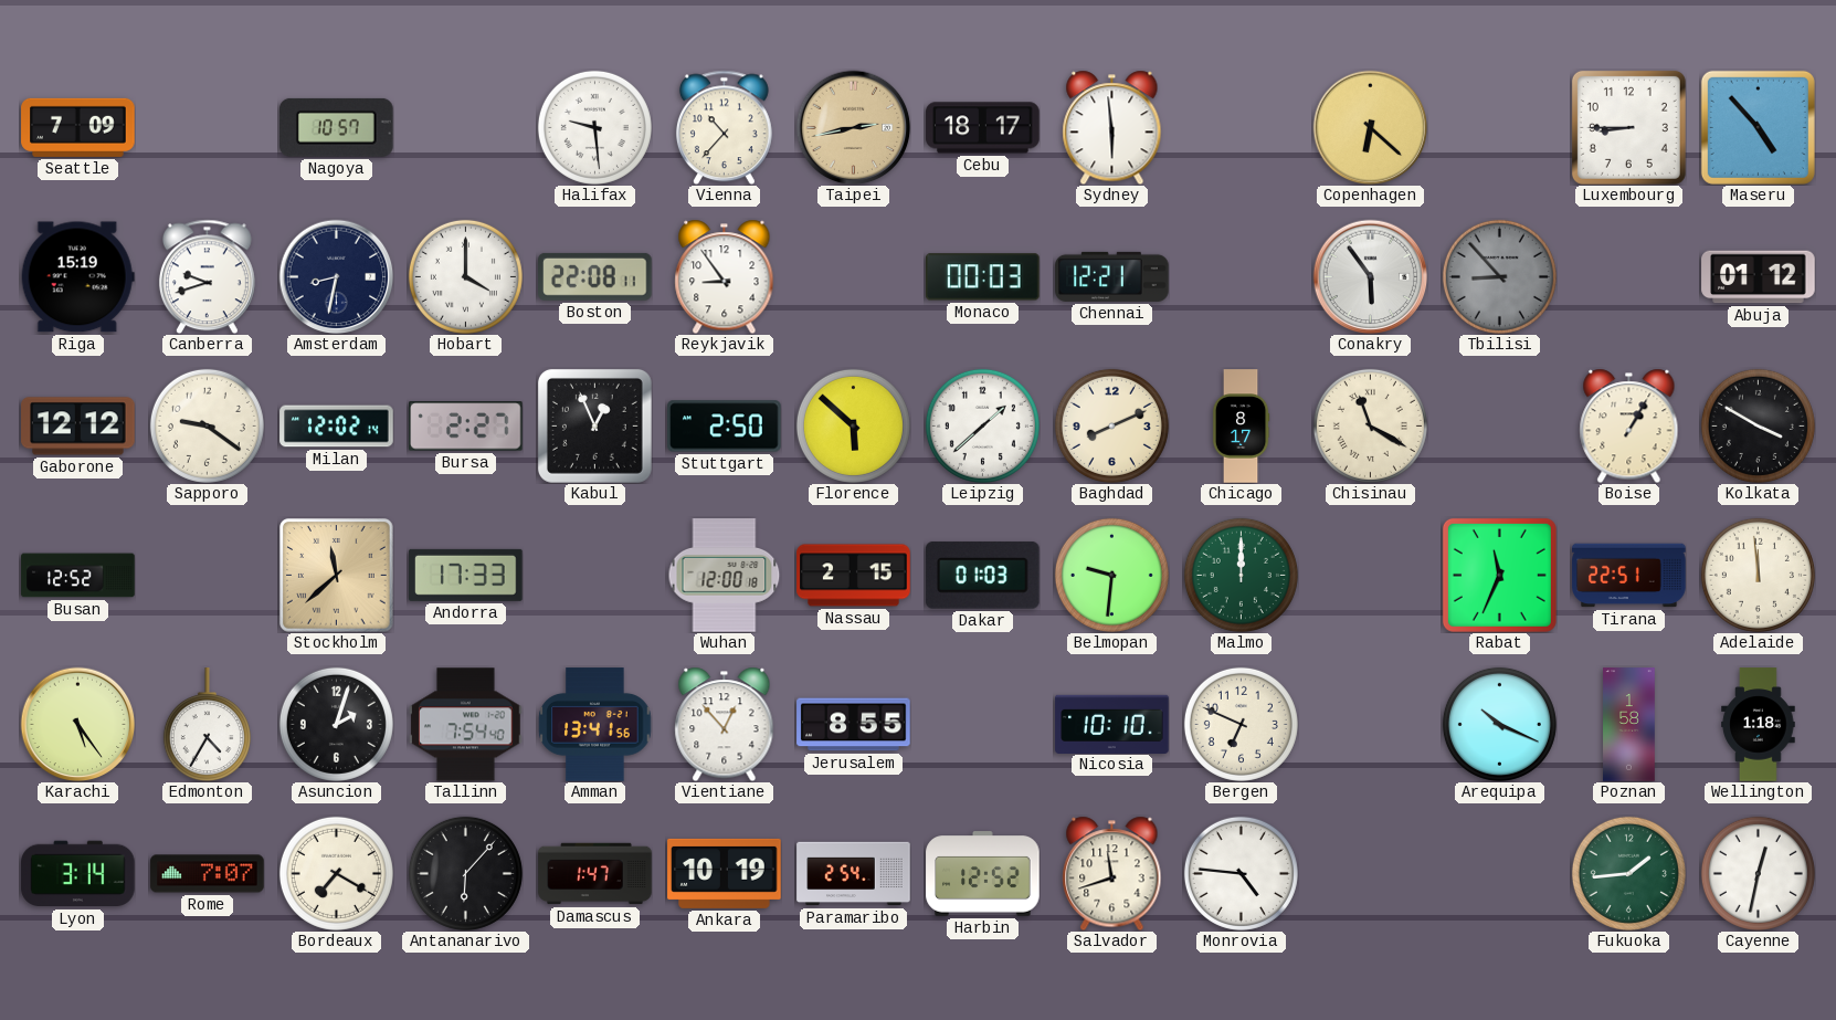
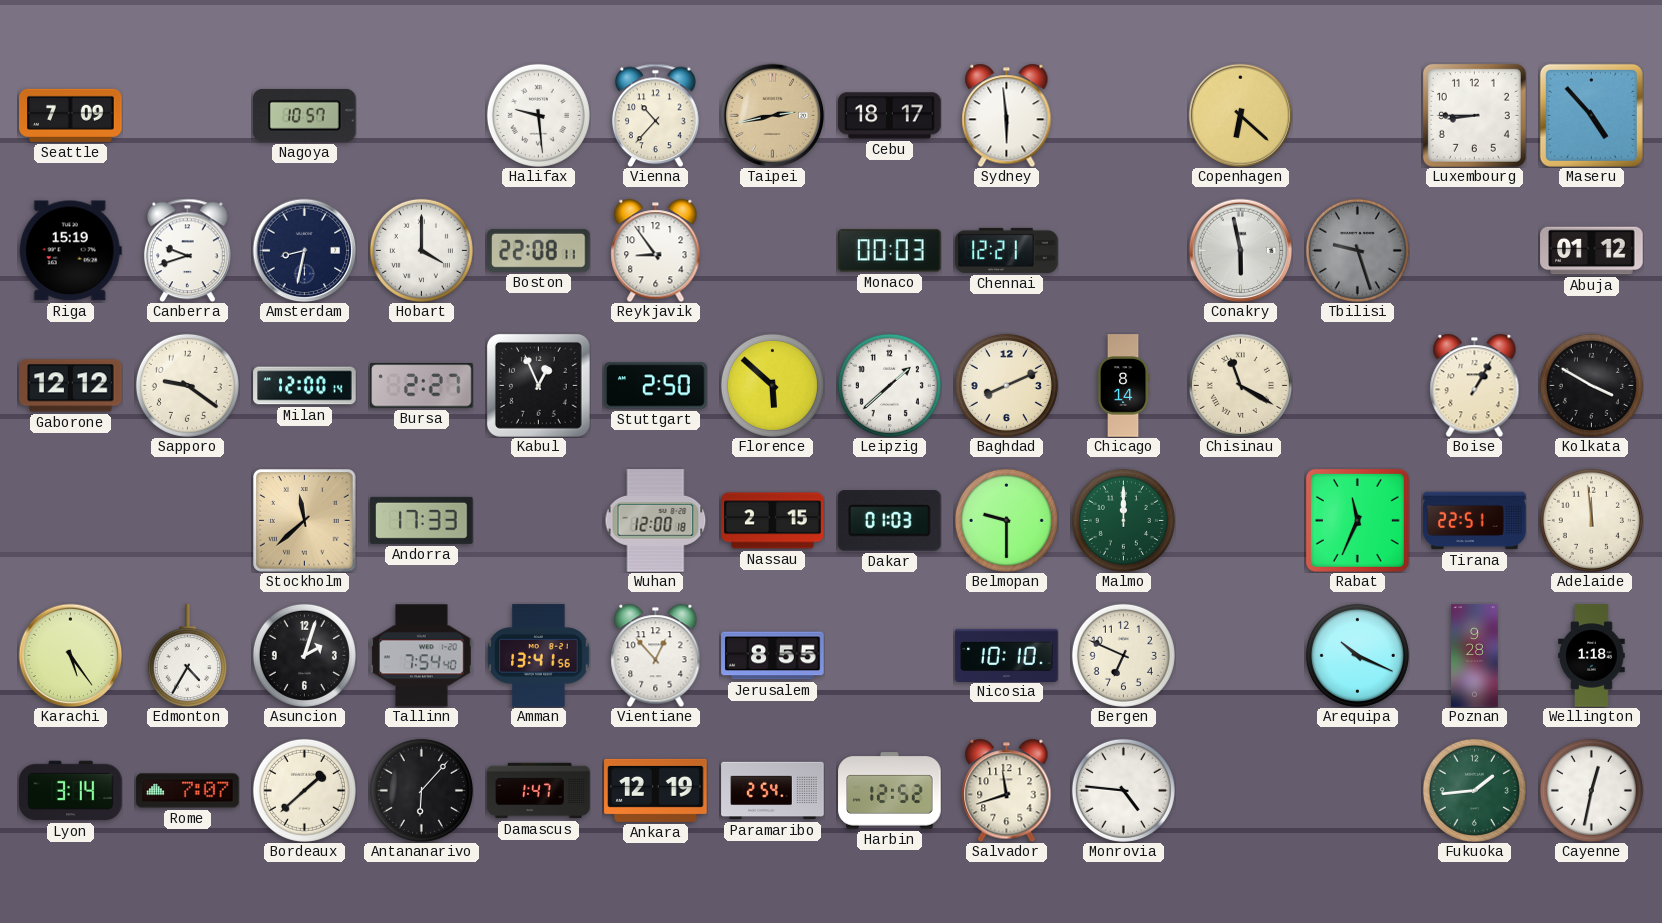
Conakry: 5:54 -> 5:58 (1240, 250)
Tbilisi: 8:53 -> 9:27 (1357, 250)
Milan: 12:02 -> 12:00 (305, 386)
Chicago: 8:17 -> 8:14 (1123, 386)
Busan: 12:52 -> none (78, 576)
Belmopan: 9:31 -> 9:30 (1006, 520)
Poznan: 1:58 -> 9:28 (1475, 656)
Bordeaux: 7:20 -> 1:38 (304, 790)
Ankara: 10:19 -> 12:19 (656, 790)
